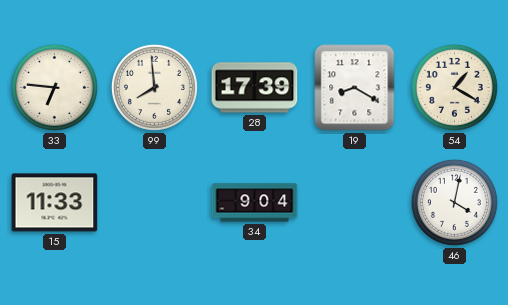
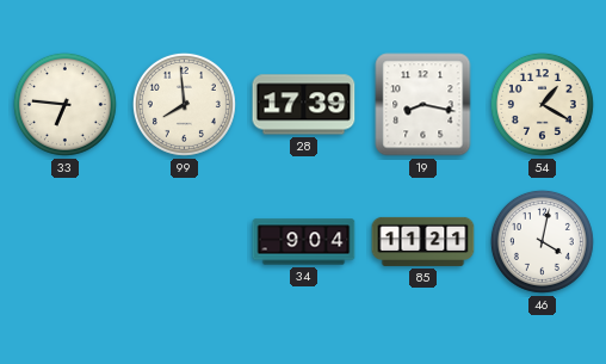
19: 8:20 -> 8:17 (423, 105)
15: 11:33 -> none (55, 203)
85: none -> 11:21 (423, 241)
